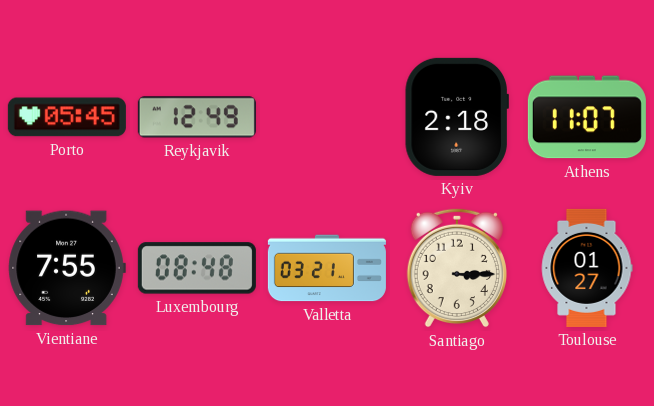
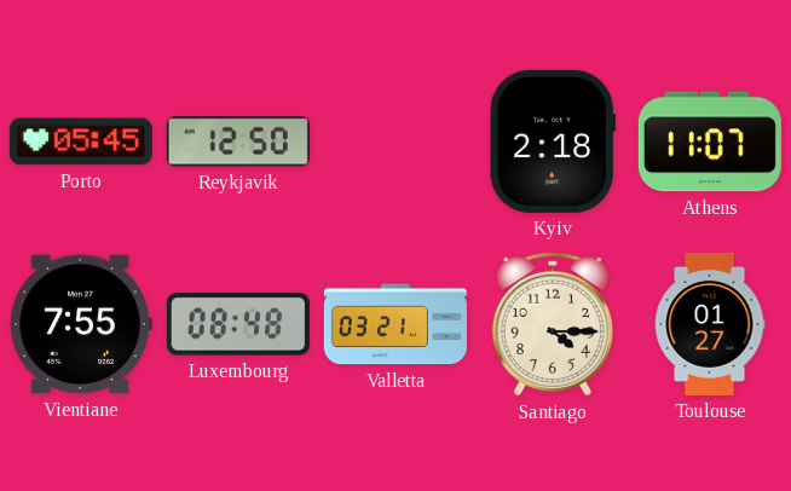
Reykjavik: 12:49 -> 12:50 (238, 141)
Santiago: 3:15 -> 4:15 (553, 324)
